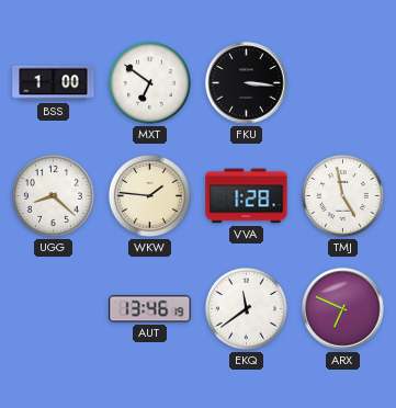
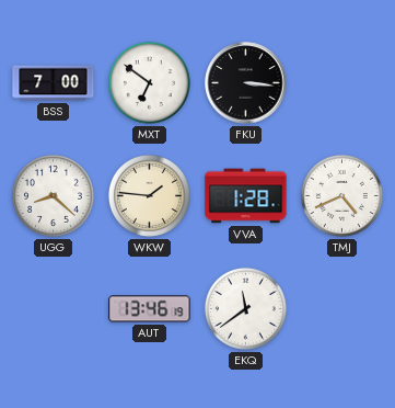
BSS: 1:00 -> 7:00 (54, 83)
TMJ: 4:58 -> 4:41 (341, 195)
ARX: 6:49 -> none (343, 309)
